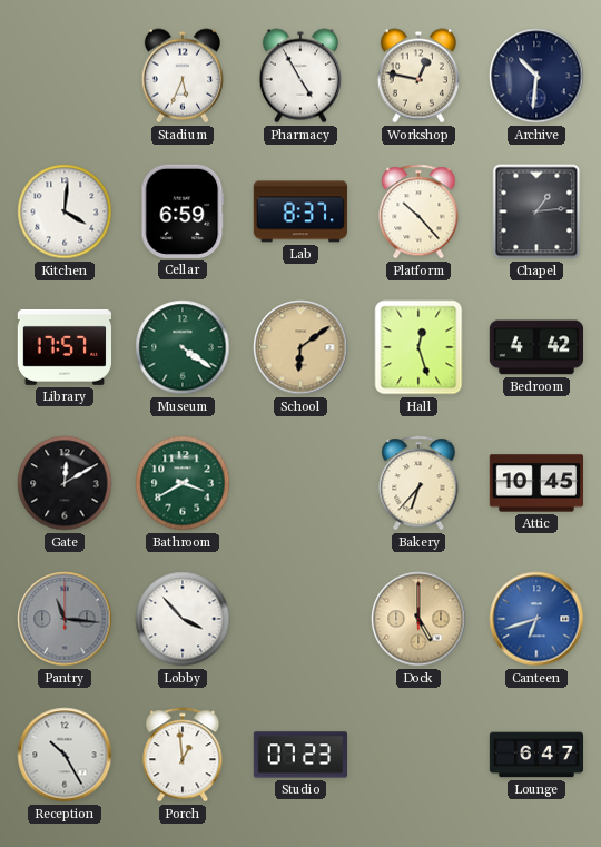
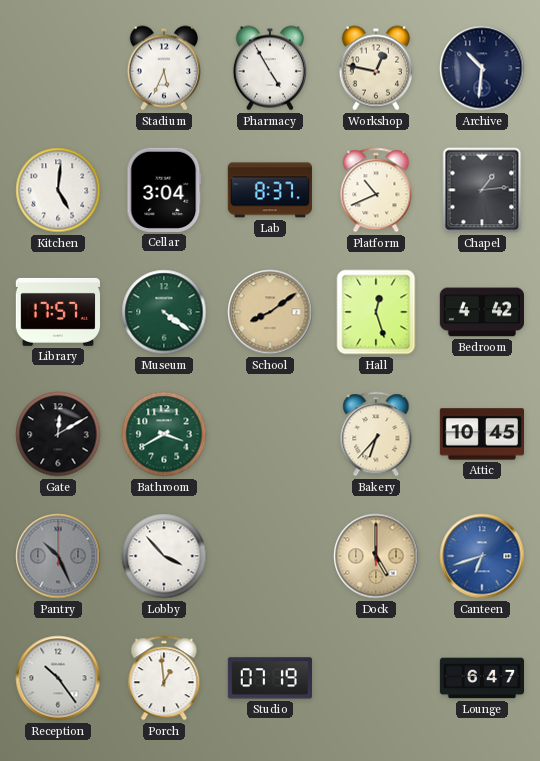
Kitchen: 4:01 -> 5:01 (58, 190)
Cellar: 6:59 -> 3:04 (164, 190)
Platform: 10:23 -> 10:41 (376, 190)
School: 6:09 -> 8:09 (270, 312)
Pantry: 11:16 -> 10:26 (58, 556)
Reception: 10:25 -> 10:24 (58, 678)
Studio: 07:23 -> 07:19 (269, 678)
